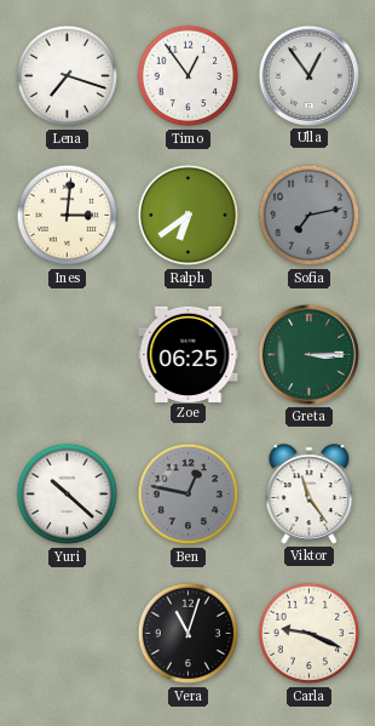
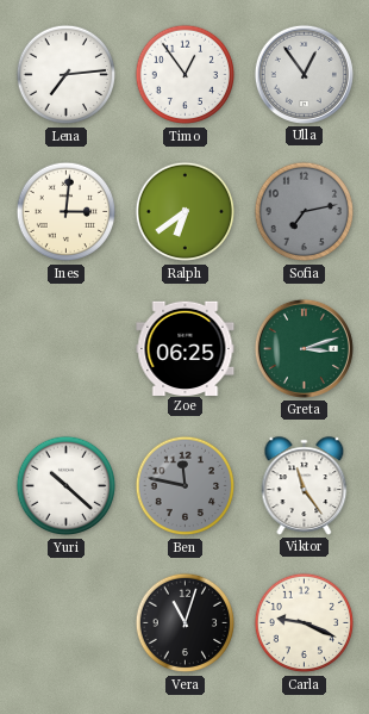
Lena: 7:18 -> 7:14 (67, 75)
Greta: 3:15 -> 3:12 (304, 348)
Ben: 12:47 -> 11:47 (186, 486)
